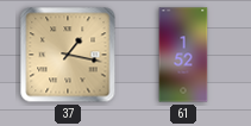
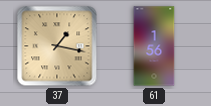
61: 1:52 -> 1:56 (154, 46)
